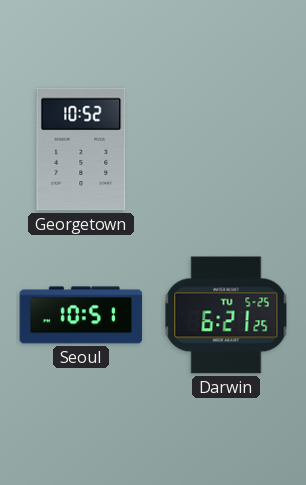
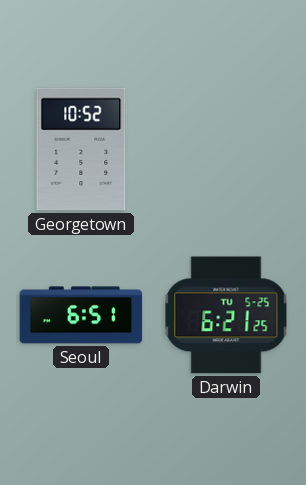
Seoul: 10:51 -> 6:51 (81, 315)
